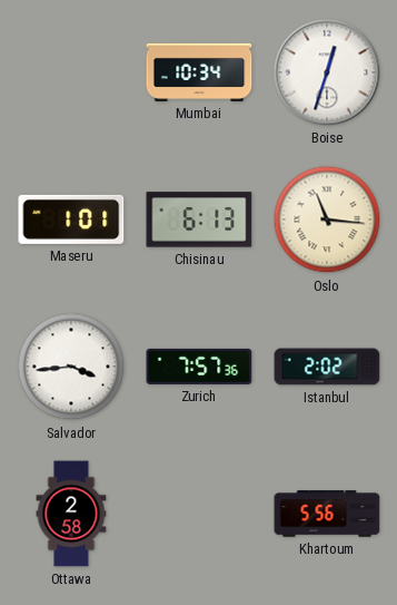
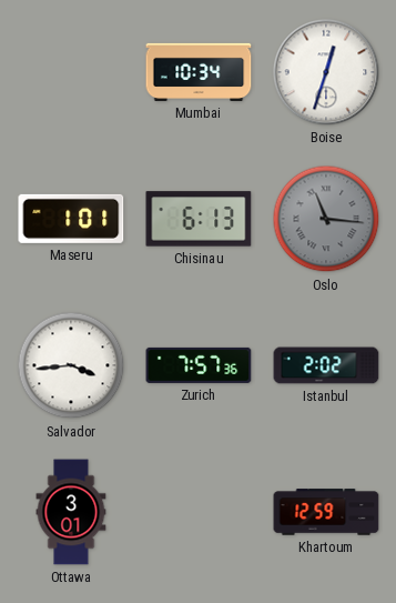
Oslo dial: cream -> grey (326, 219)
Ottawa: 2:58 -> 3:01 (71, 512)
Khartoum: 5:56 -> 12:59 (326, 512)
